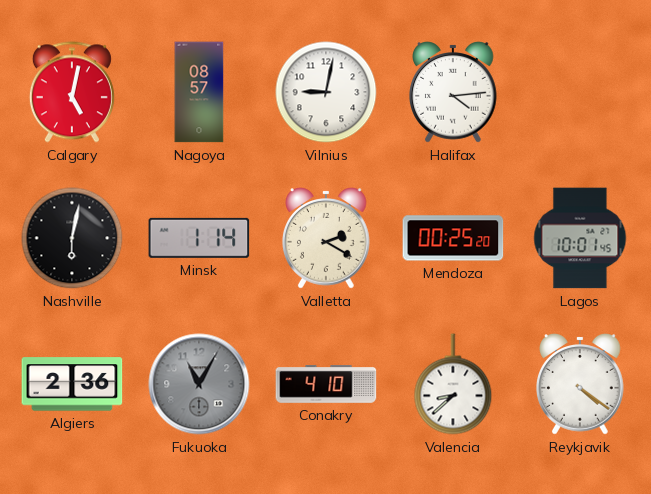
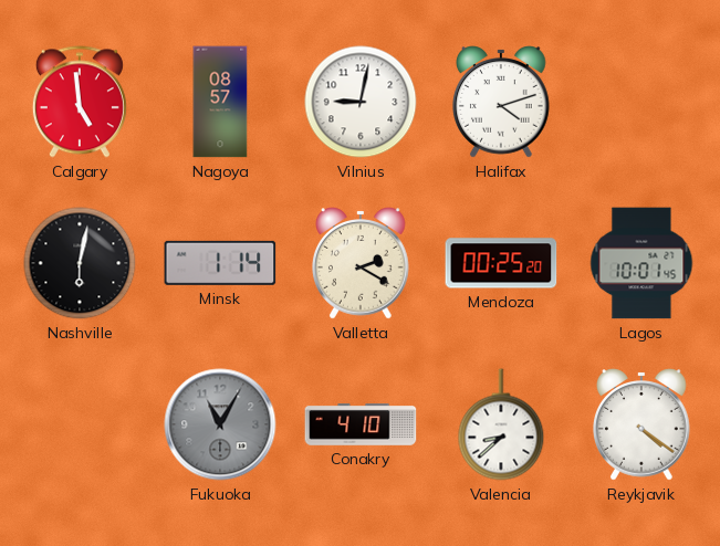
Calgary: 5:02 -> 4:59 (80, 102)
Halifax: 4:14 -> 4:12 (502, 102)
Algiers: 2:36 -> none (72, 384)
